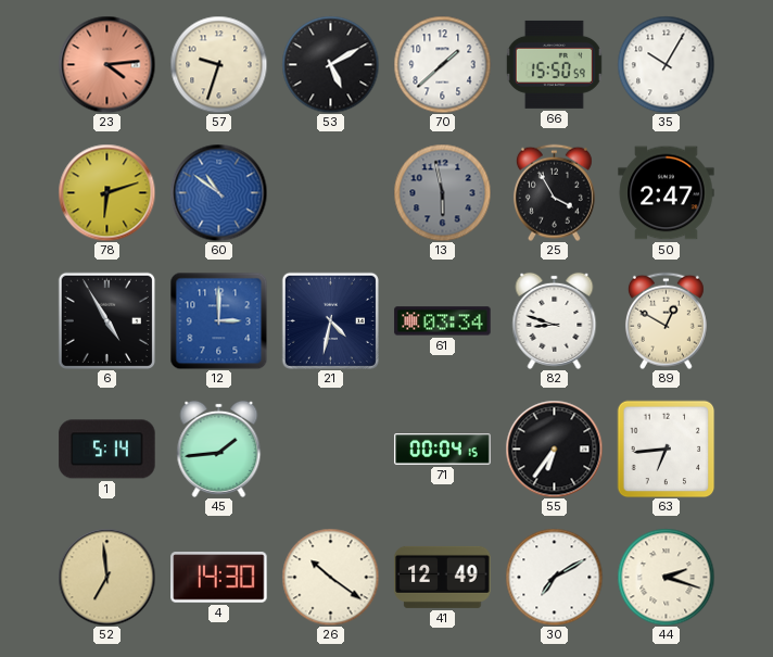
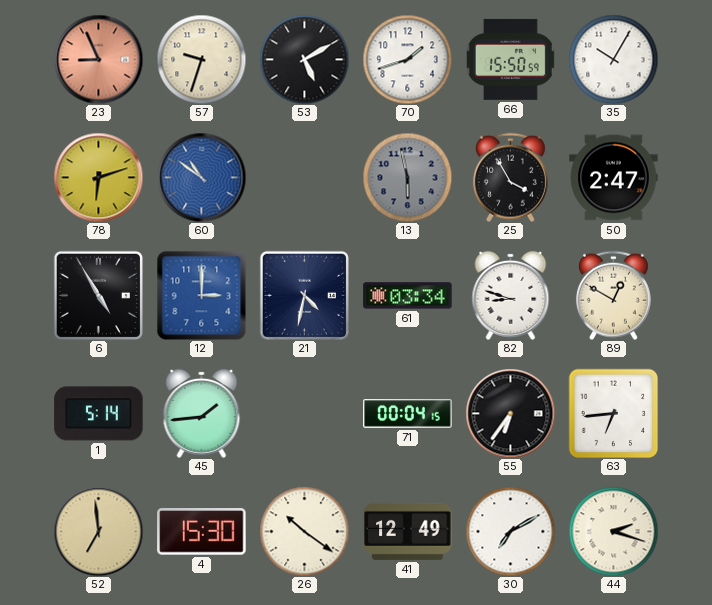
23: 4:14 -> 8:56 (98, 59)
70: 1:38 -> 1:42 (407, 59)
4: 14:30 -> 15:30 (202, 532)
